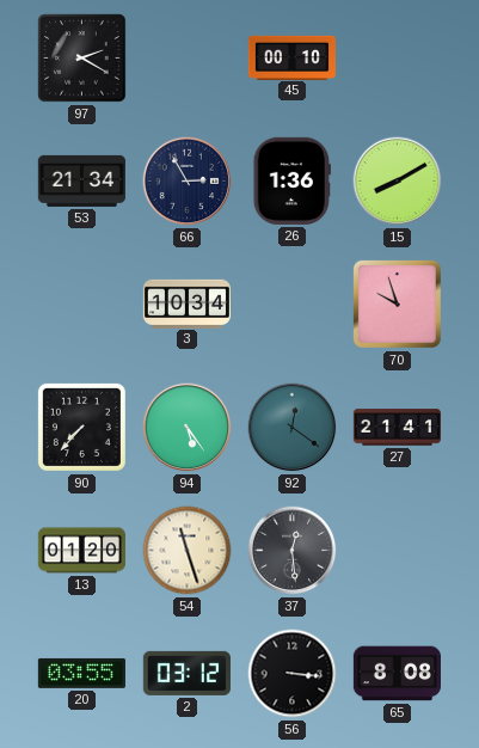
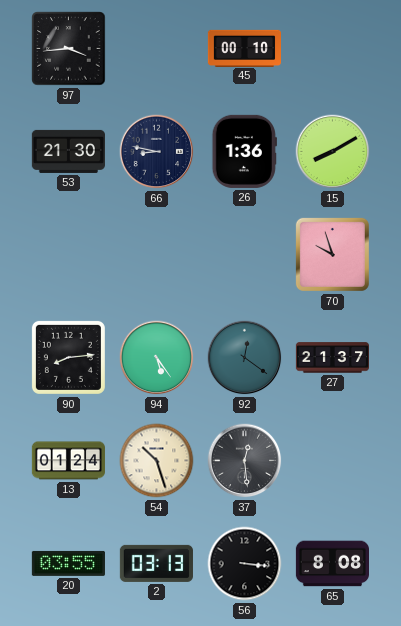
97: 2:20 -> 3:44 (69, 49)
53: 21:34 -> 21:30 (68, 151)
66: 2:55 -> 8:47 (157, 152)
3: 10:34 -> none (186, 304)
90: 7:37 -> 8:14 (68, 357)
27: 21:41 -> 21:37 (332, 358)
13: 01:20 -> 01:24 (68, 461)
54: 11:27 -> 10:27 (157, 461)
2: 03:12 -> 03:13 (156, 563)
